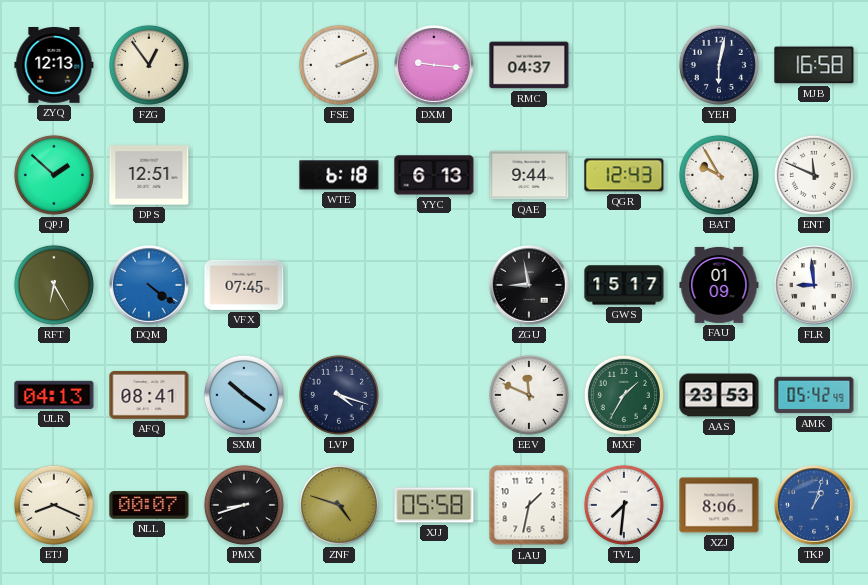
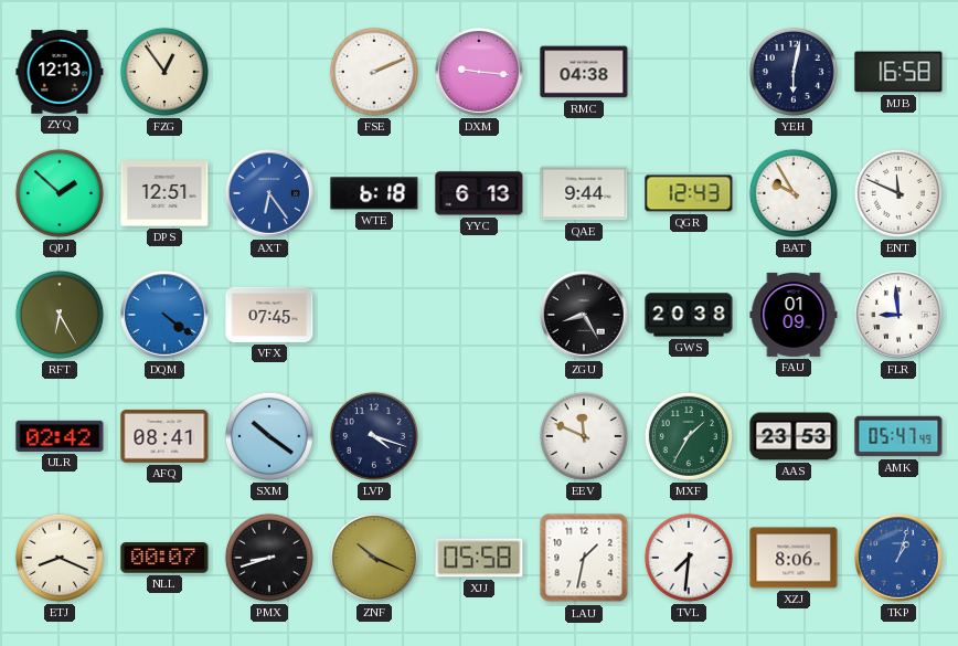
RMC: 04:37 -> 04:38 (584, 72)
AXT: none -> 6:24 (270, 194)
ZGU: 8:58 -> 8:25 (585, 316)
GWS: 15:17 -> 20:38 (689, 315)
ULR: 04:13 -> 02:42 (60, 436)
AMK: 05:42 -> 05:47 (898, 436)
ZNF: 4:48 -> 10:19 (374, 558)
